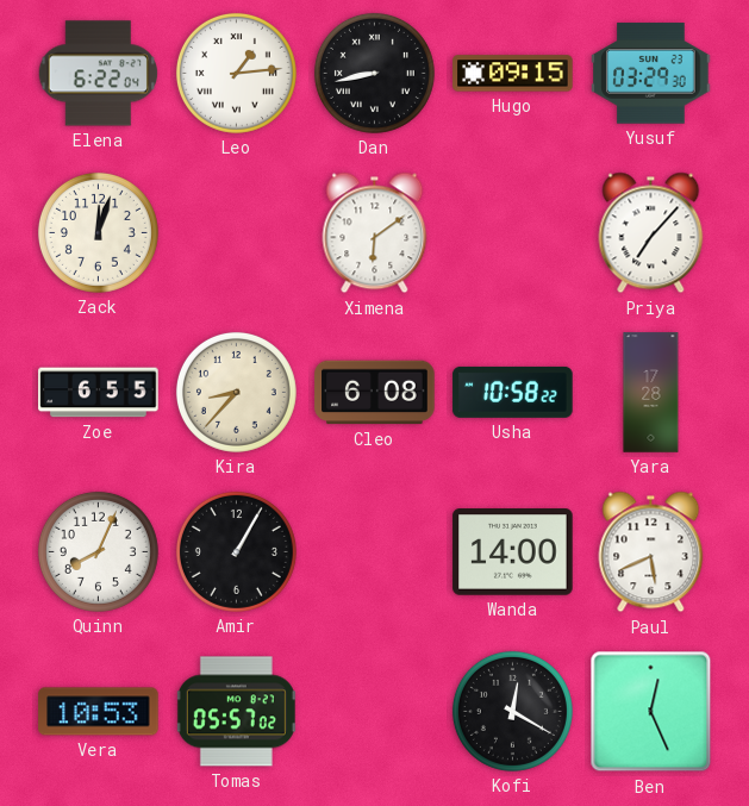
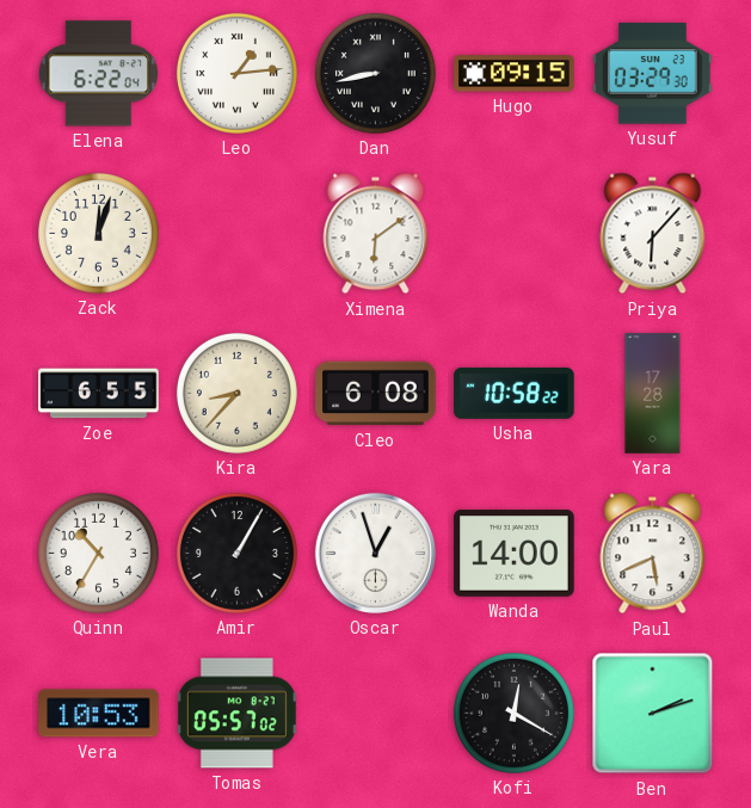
Priya: 7:07 -> 6:07 (653, 234)
Quinn: 8:04 -> 10:35 (98, 553)
Oscar: none -> 12:57 (375, 553)
Ben: 12:26 -> 2:12 (653, 714)
